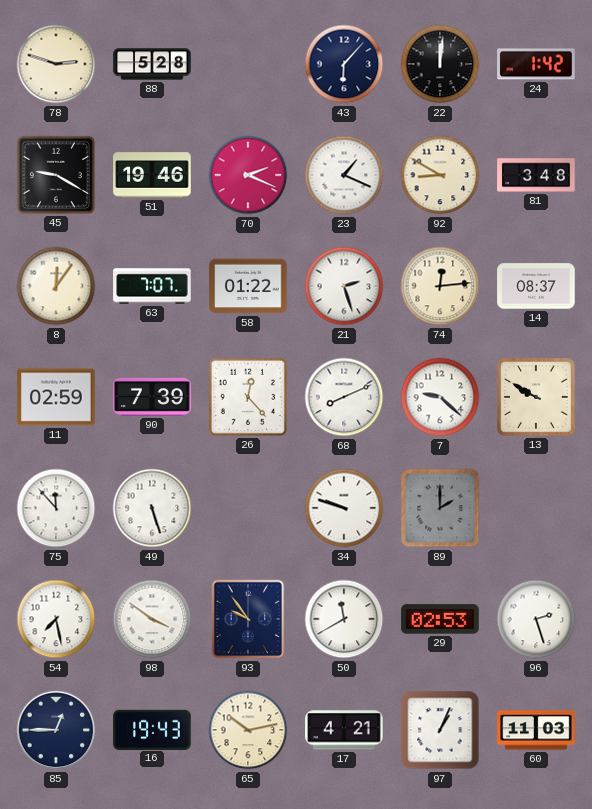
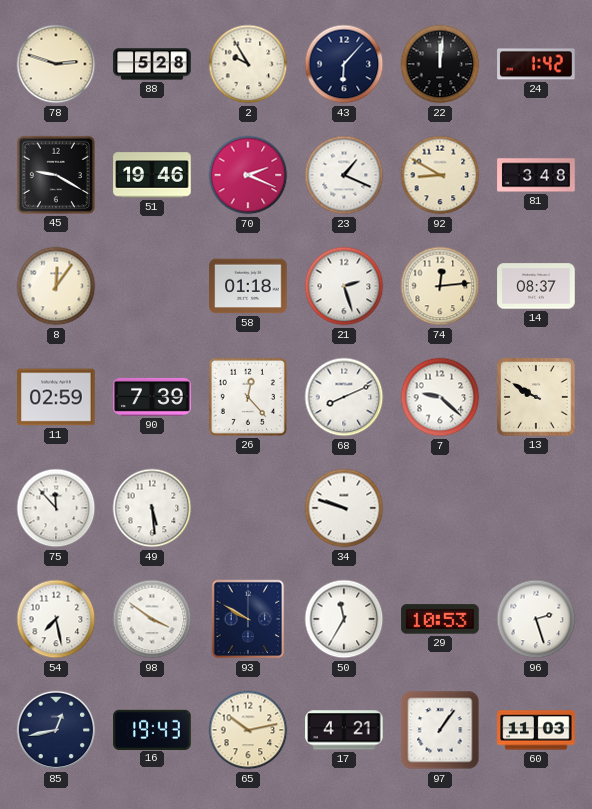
2: none -> 9:55 (248, 64)
63: 7:07 -> none (152, 286)
58: 01:22 -> 01:18 (248, 286)
49: 5:27 -> 5:29 (152, 508)
89: 2:00 -> none (440, 508)
93: 9:54 -> 9:50 (248, 619)
50: 11:40 -> 11:35 (344, 619)
29: 02:53 -> 10:53 (440, 619)
85: 12:45 -> 12:43 (56, 730)
97: 1:04 -> 1:06 (440, 730)
